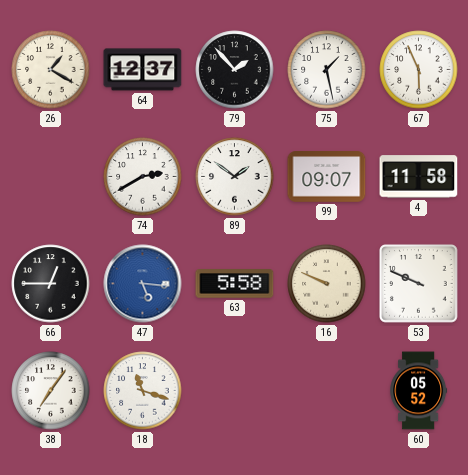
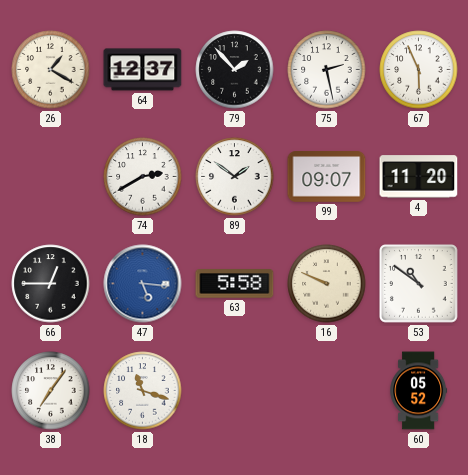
75: 1:28 -> 2:28 (327, 70)
4: 11:58 -> 11:20 (419, 177)
53: 9:49 -> 10:51 (419, 284)
